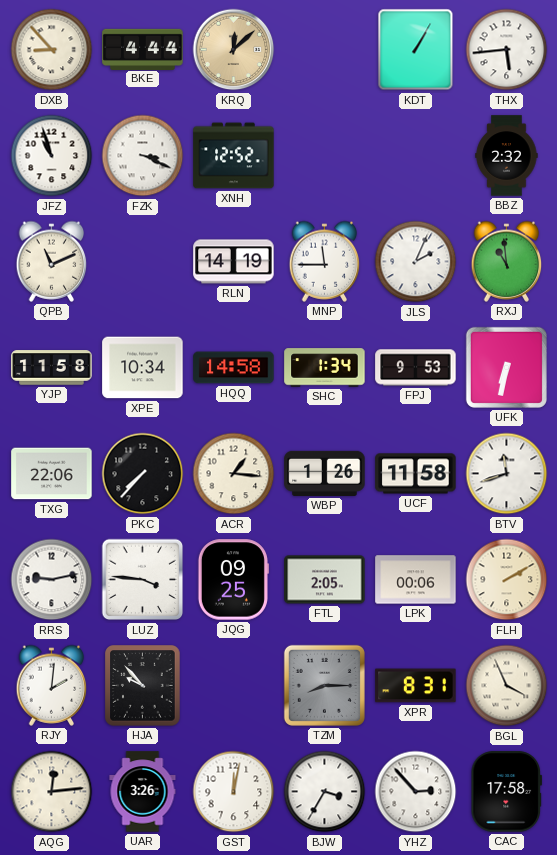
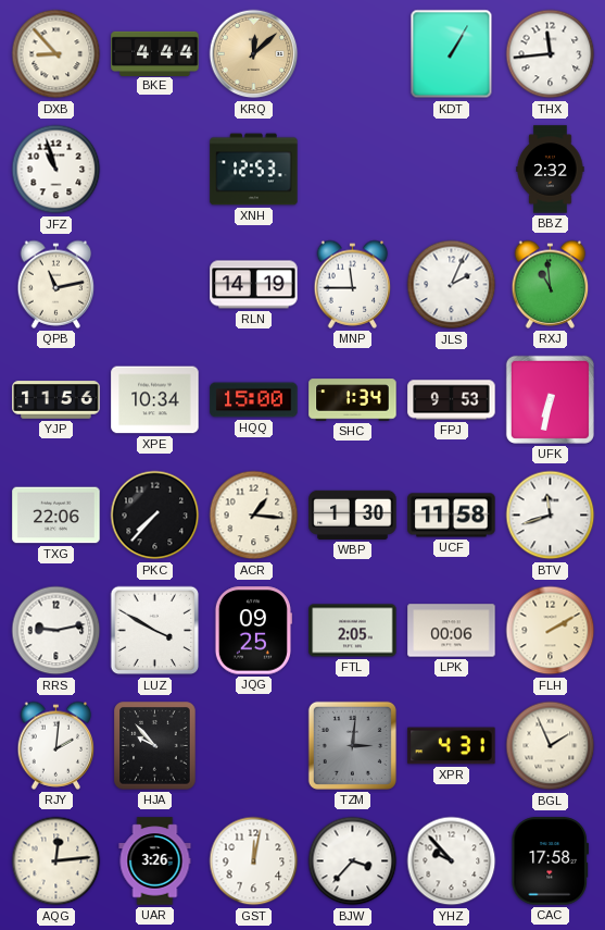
THX: 5:44 -> 11:44 (551, 54)
FZK: 3:19 -> none (143, 156)
XNH: 12:52 -> 12:53 (254, 170)
QPB: 11:11 -> 11:13 (56, 284)
YJP: 11:58 -> 11:56 (56, 400)
HQQ: 14:58 -> 15:00 (254, 400)
WBP: 1:26 -> 1:30 (353, 514)
LUZ: 3:46 -> 3:50 (155, 631)
TZM: 8:15 -> 3:01 (352, 745)
XPR: 8:31 -> 4:31 (452, 746)
BGL: 3:56 -> 1:56 (551, 746)
BJW: 3:35 -> 3:37 (353, 861)
YHZ: 2:53 -> 9:53 (452, 861)
